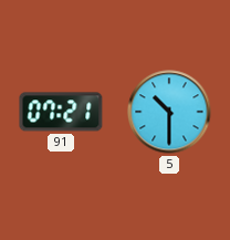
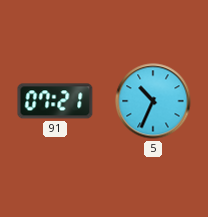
5: 10:30 -> 10:34 (153, 101)
